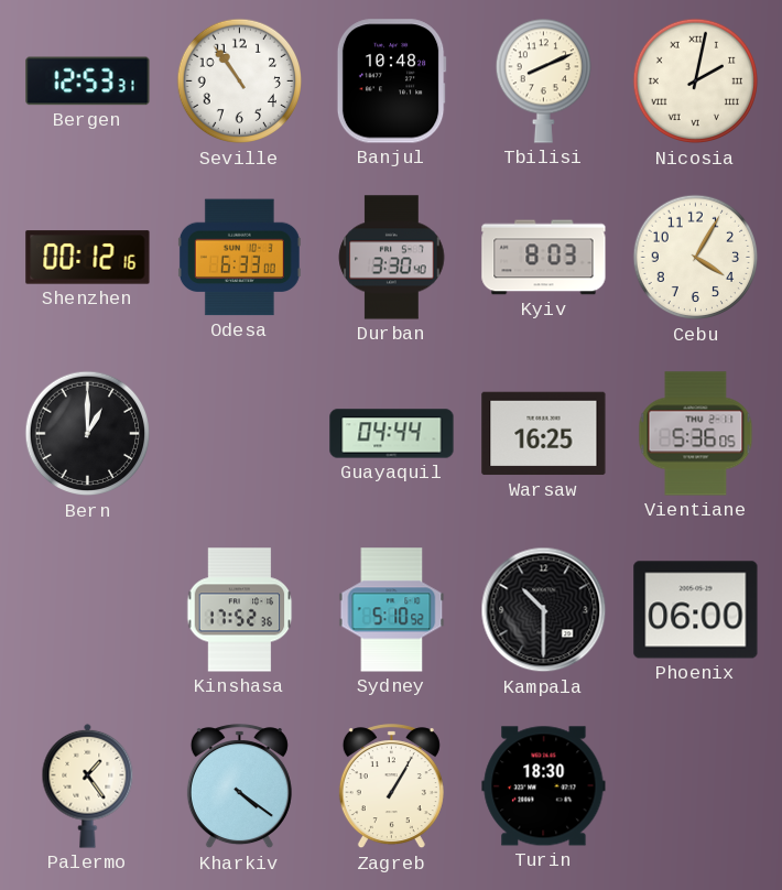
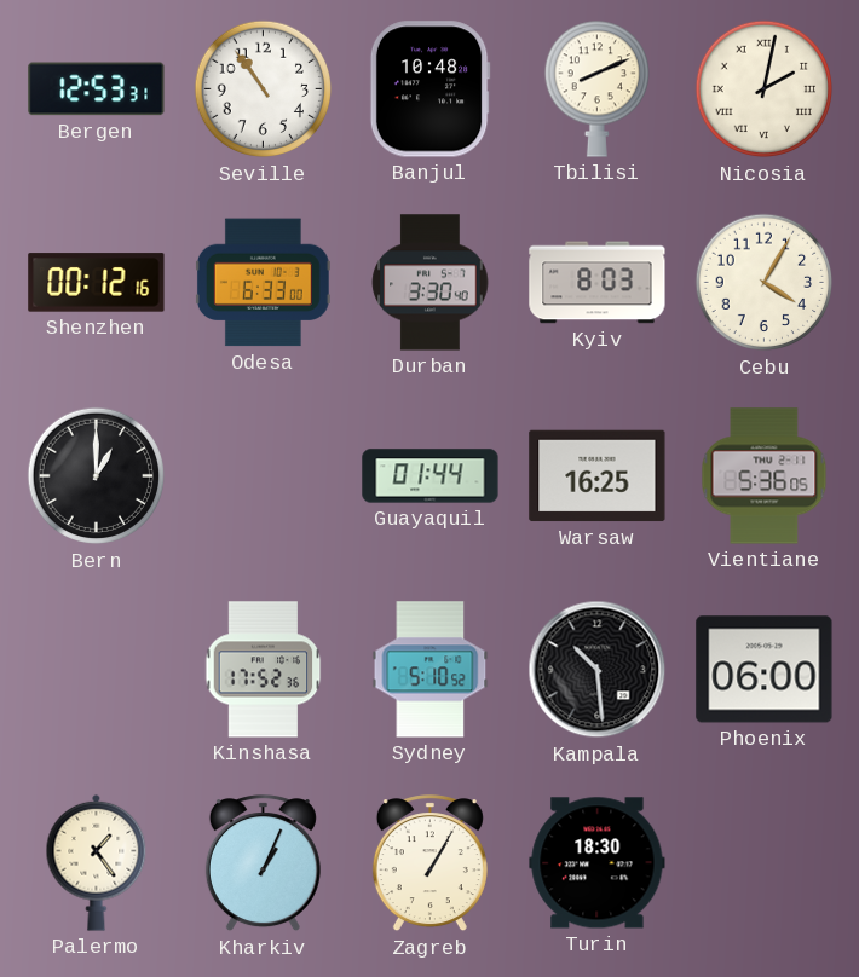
Guayaquil: 04:44 -> 01:44 (431, 476)
Kampala: 10:30 -> 10:29 (598, 670)
Kharkiv: 4:21 -> 1:04 (263, 863)
